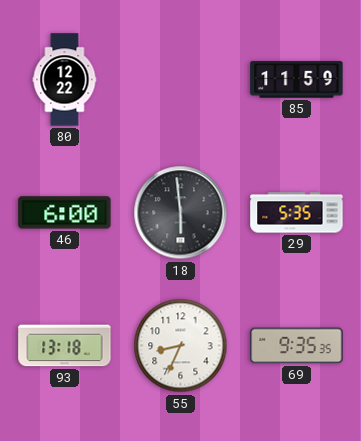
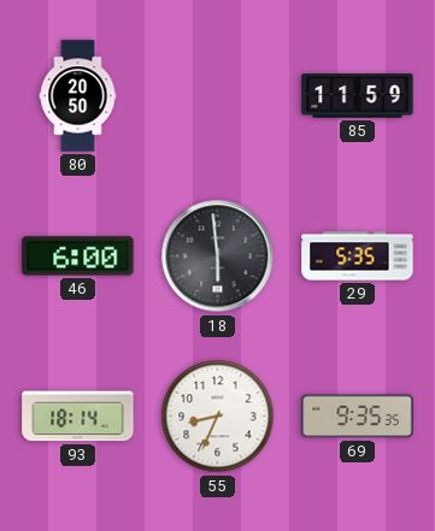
80: 12:22 -> 20:50 (78, 96)
93: 13:18 -> 18:14 (78, 417)
